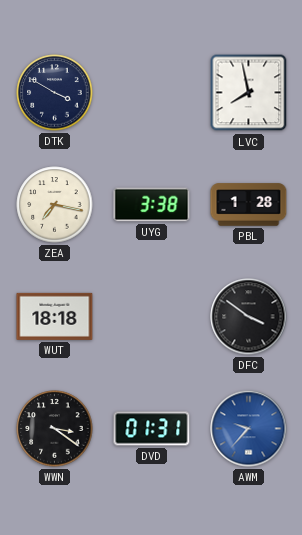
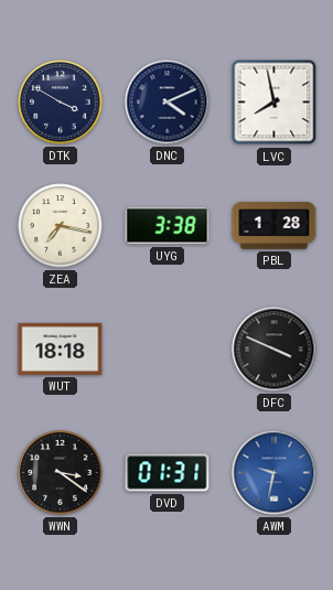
DNC: none -> 4:11 (168, 103)
DFC: 3:51 -> 3:49 (275, 350)
AWM: 9:37 -> 9:32 (275, 473)
